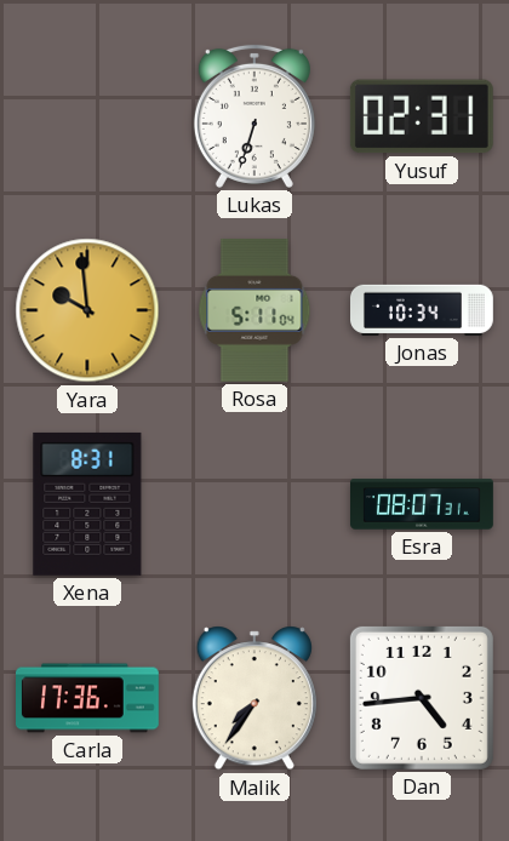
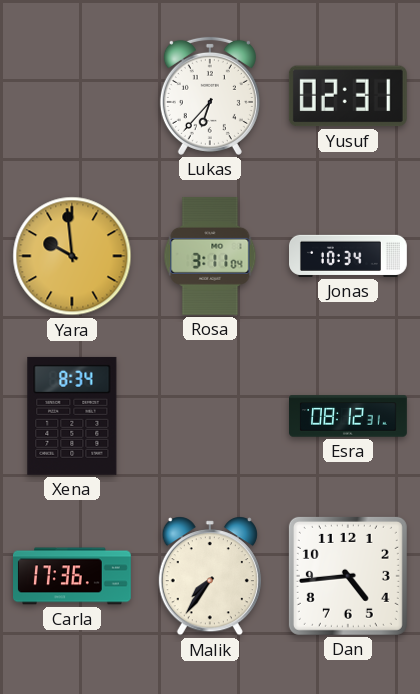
Lukas: 6:33 -> 6:37 (210, 96)
Rosa: 5:11 -> 3:11 (210, 256)
Xena: 8:31 -> 8:34 (72, 416)
Esra: 08:07 -> 08:12 (349, 416)
